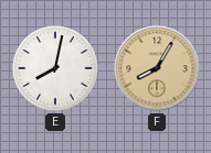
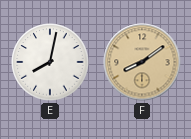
F: 8:05 -> 8:09 (142, 62)
